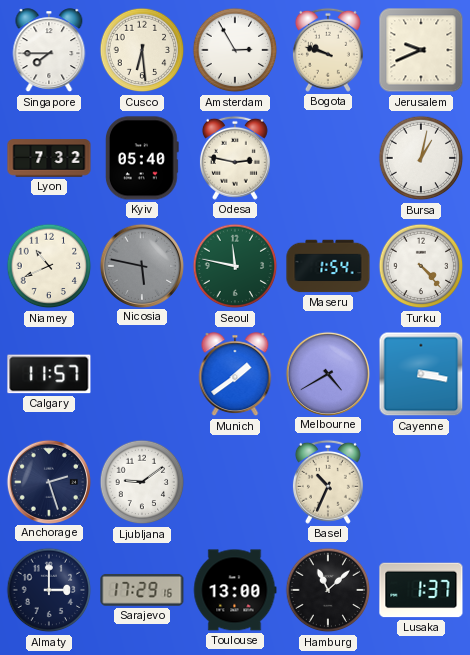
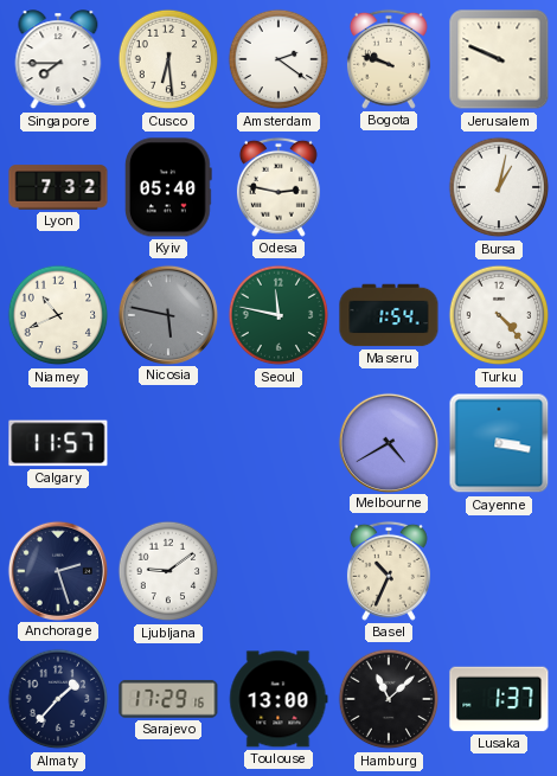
Amsterdam: 2:55 -> 2:21 (278, 59)
Jerusalem: 9:41 -> 9:49 (499, 59)
Munich: 1:39 -> none (235, 375)
Almaty: 3:00 -> 1:37 (58, 699)
